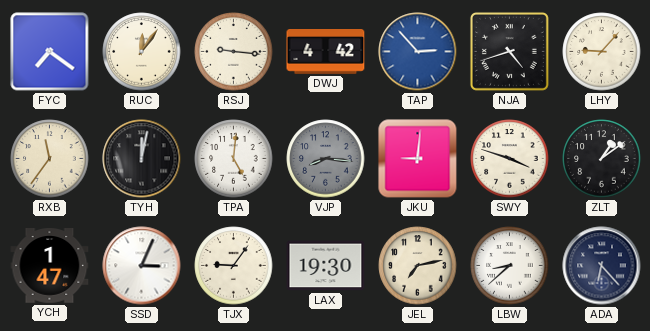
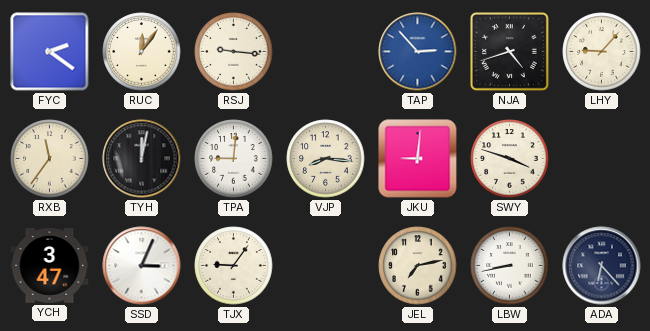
FYC: 7:21 -> 2:21 (50, 52)
DWJ: 4:42 -> none (326, 52)
TPA: 5:01 -> 9:01 (234, 159)
VJP dial: grey -> cream (326, 159)
ZLT: 1:09 -> none (602, 159)
YCH: 1:47 -> 3:47 (50, 266)
LAX: 19:30 -> none (326, 266)
LBW: 8:38 -> 8:43 (510, 266)
